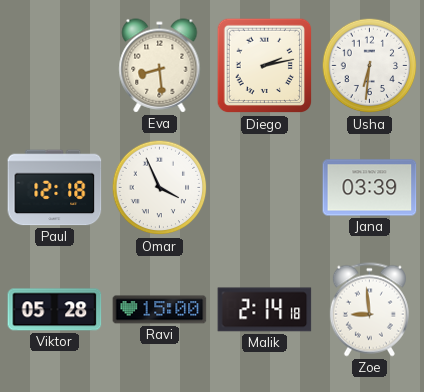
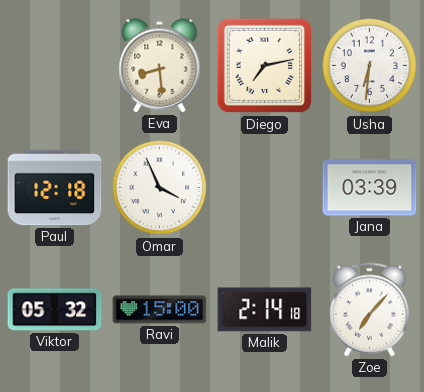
Diego: 2:13 -> 7:13 (265, 66)
Viktor: 05:28 -> 05:32 (55, 310)
Zoe: 8:59 -> 7:07 (369, 310)
